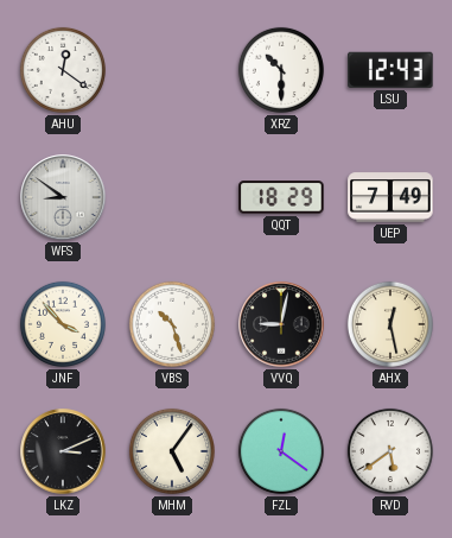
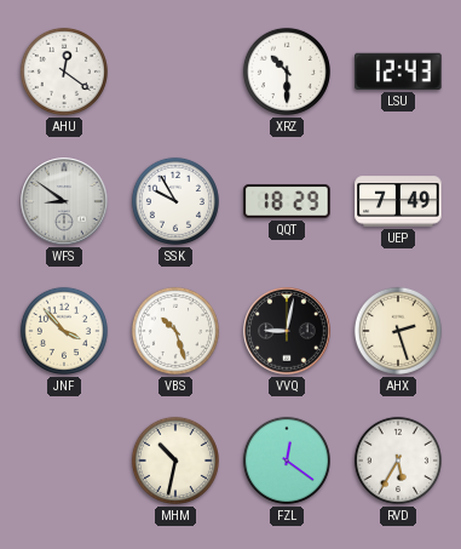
SSK: none -> 9:55 (175, 201)
AHX: 12:28 -> 2:27 (398, 331)
LKZ: 3:11 -> none (63, 451)
MHM: 5:06 -> 10:32 (175, 461)
RVD: 5:39 -> 5:35 (398, 461)
